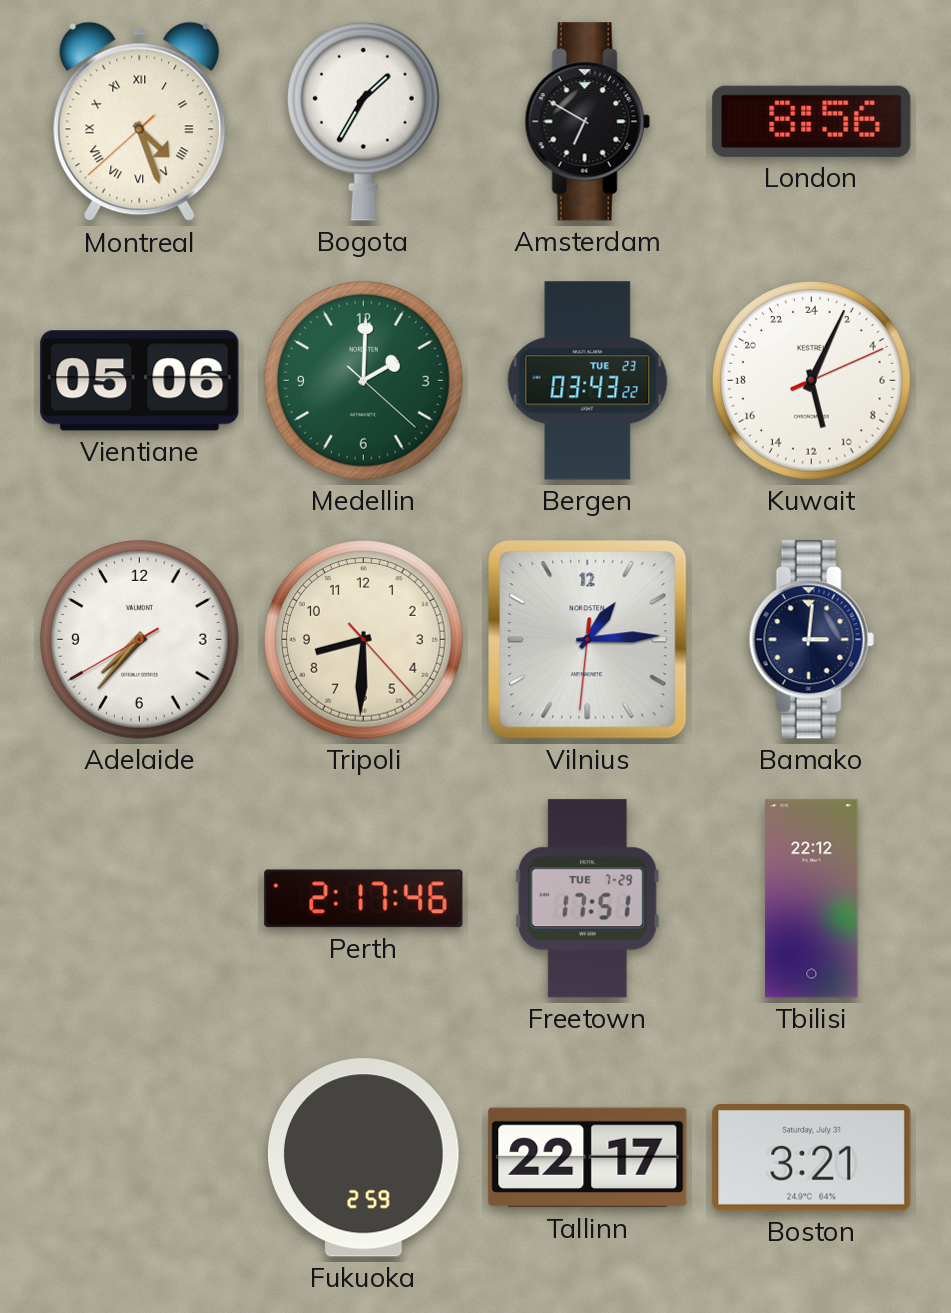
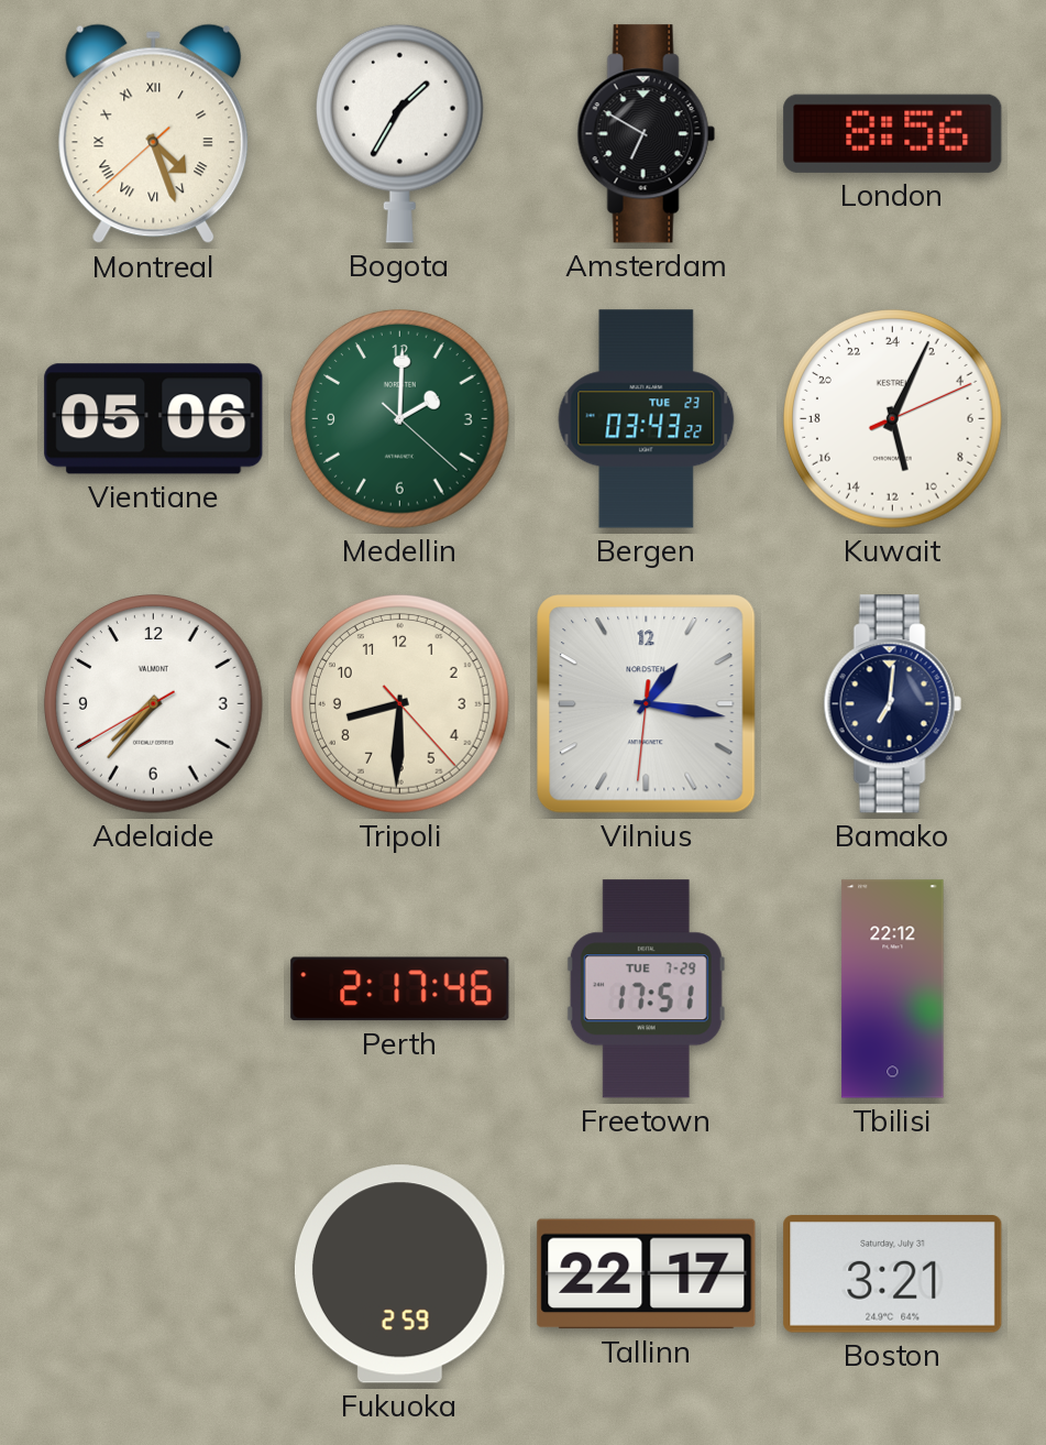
Vilnius: 1:14 -> 1:16 (647, 704)
Bamako: 3:01 -> 7:01 (892, 704)
